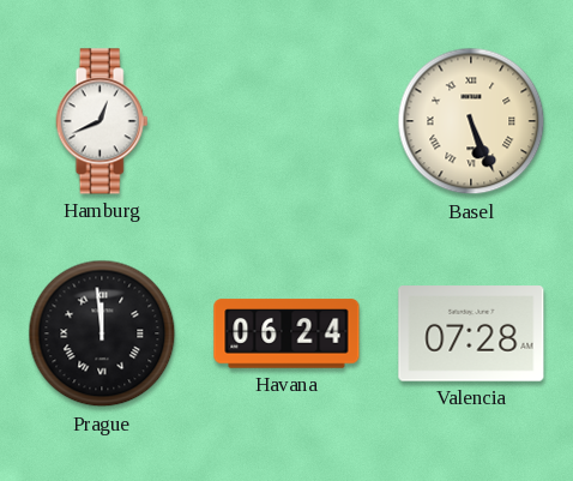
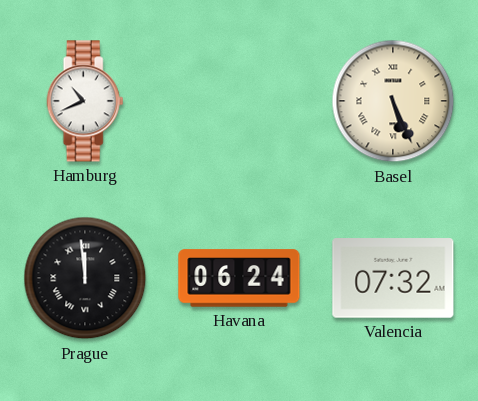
Hamburg: 12:41 -> 10:41 (85, 101)
Valencia: 07:28 -> 07:32 (393, 278)
